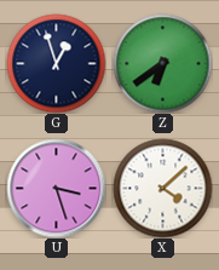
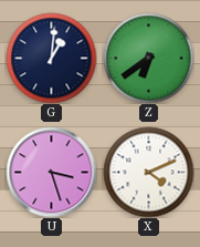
G: 12:57 -> 1:01 (51, 58)
X: 4:08 -> 4:11 (148, 172)
